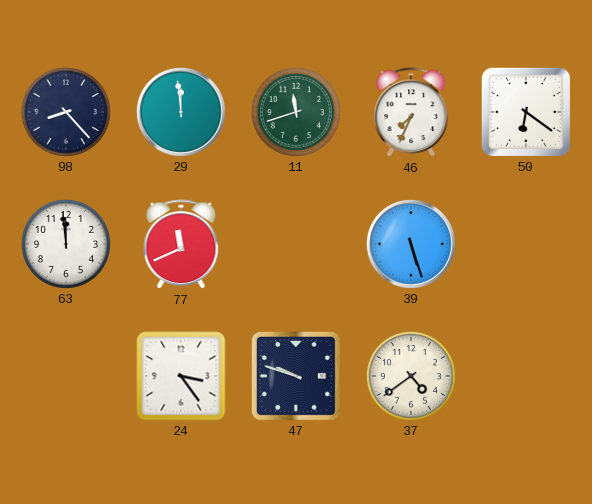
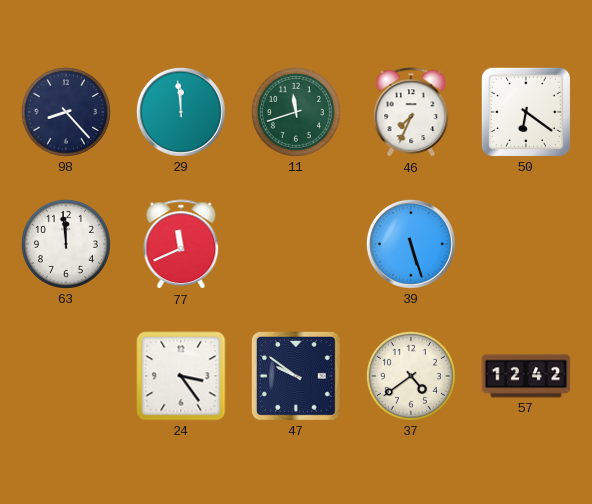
47: 9:48 -> 9:51 (296, 376)
57: none -> 12:42 (526, 376)
